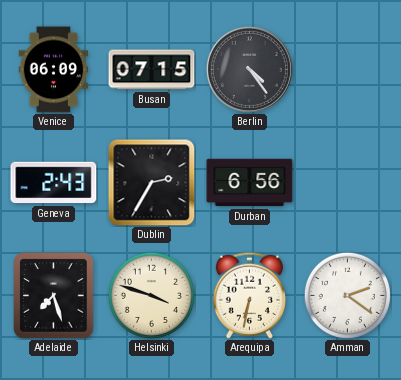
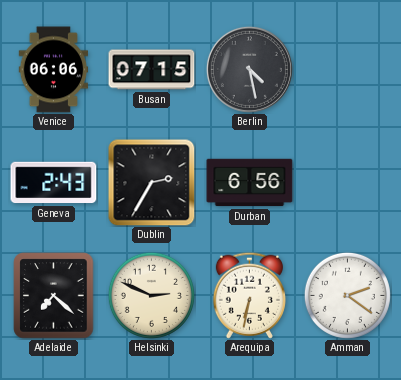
Venice: 06:09 -> 06:06 (54, 70)
Berlin: 4:24 -> 4:28 (249, 69)
Adelaide: 7:27 -> 7:22 (54, 296)
Helsinki: 3:48 -> 2:49 (151, 295)
